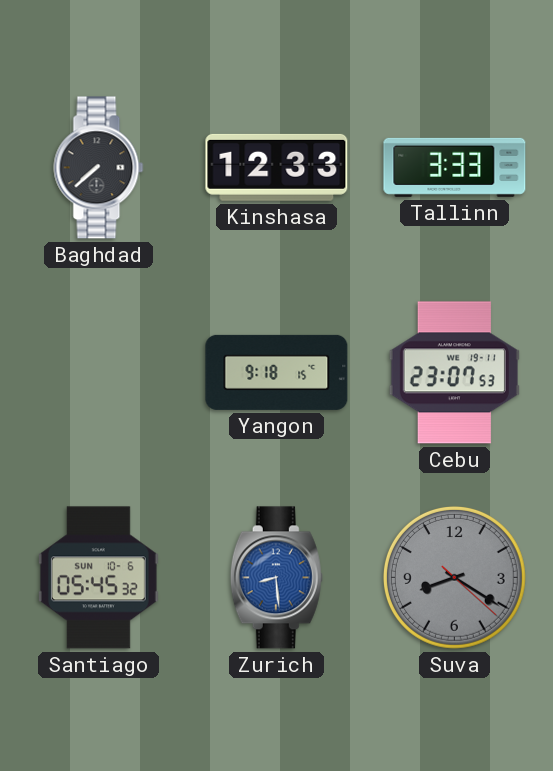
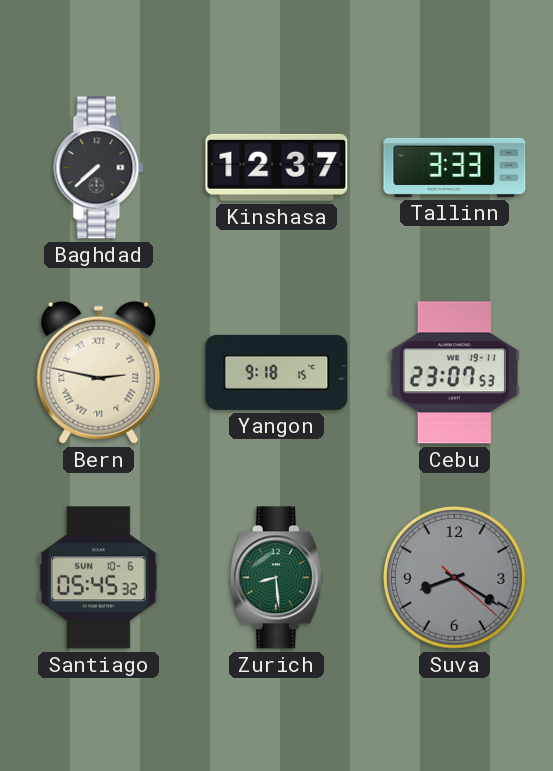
Kinshasa: 12:33 -> 12:37 (277, 167)
Bern: none -> 2:47 (99, 372)
Zurich dial: blue -> green (276, 578)
